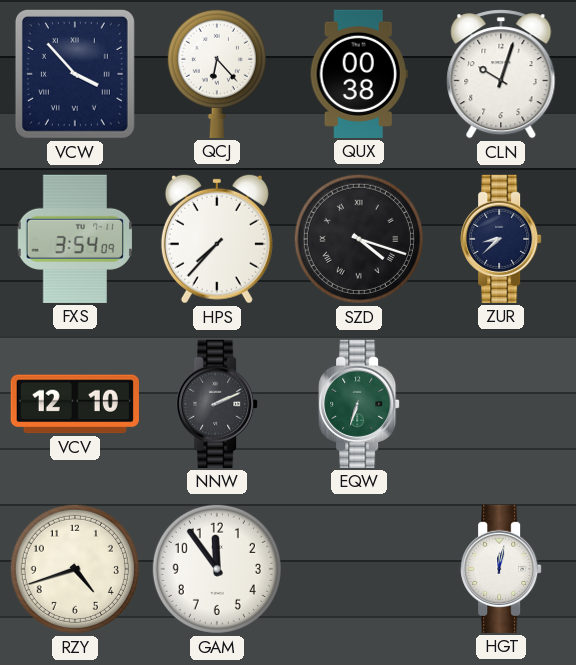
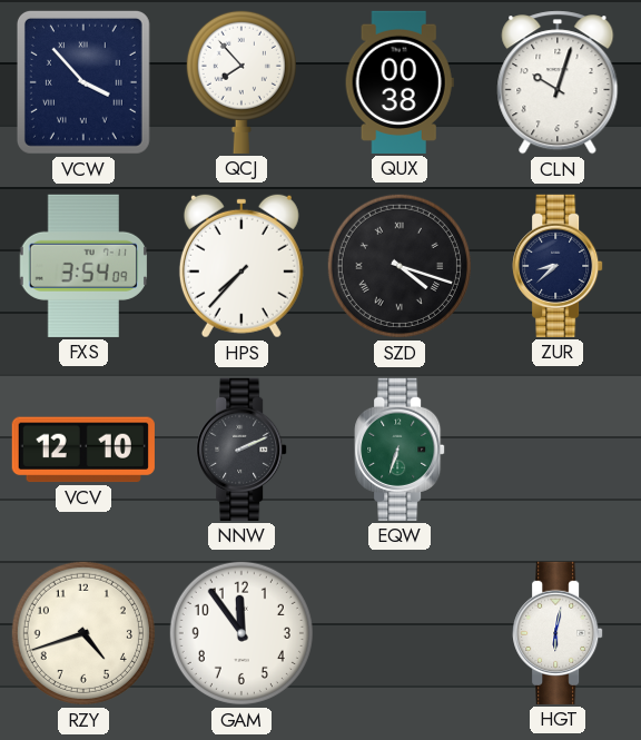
QCJ: 6:23 -> 7:53 (241, 81)
HGT: 12:02 -> 6:02 (558, 633)
